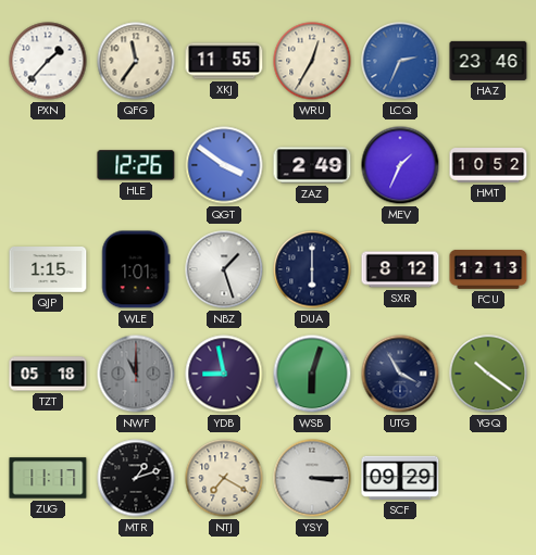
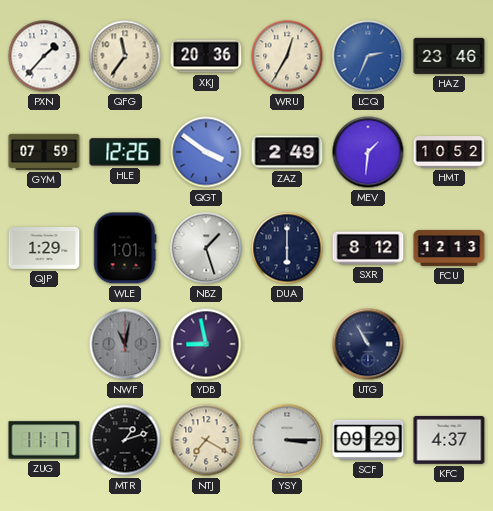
XKJ: 11:55 -> 20:36 (206, 56)
GYM: none -> 07:59 (44, 152)
MEV: 1:34 -> 1:31 (368, 152)
QJP: 1:15 -> 1:29 (44, 249)
TZT: 05:18 -> none (48, 374)
NWF: 11:00 -> 11:02 (125, 344)
WSB: 6:03 -> none (312, 374)
UTG: 3:55 -> 10:55 (368, 344)
YGQ: 10:21 -> none (488, 374)
KFC: none -> 4:37 (449, 440)
